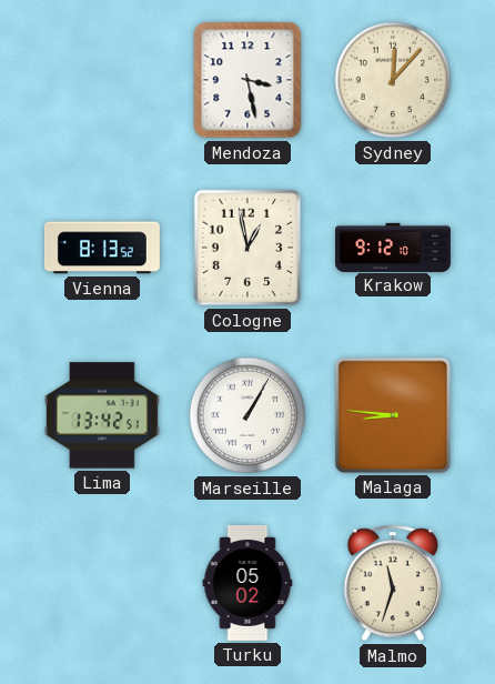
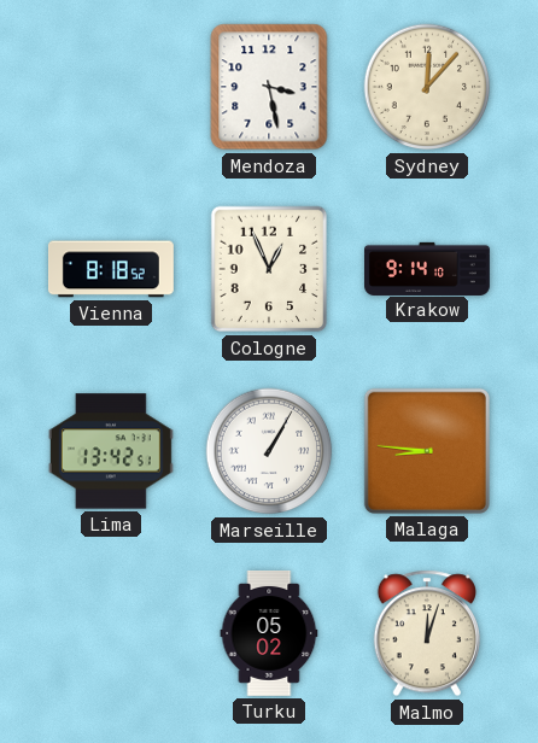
Vienna: 8:13 -> 8:18 (111, 269)
Cologne: 12:58 -> 12:56 (269, 269)
Krakow: 9:12 -> 9:14 (428, 268)
Malmo: 11:33 -> 12:03 (427, 633)
